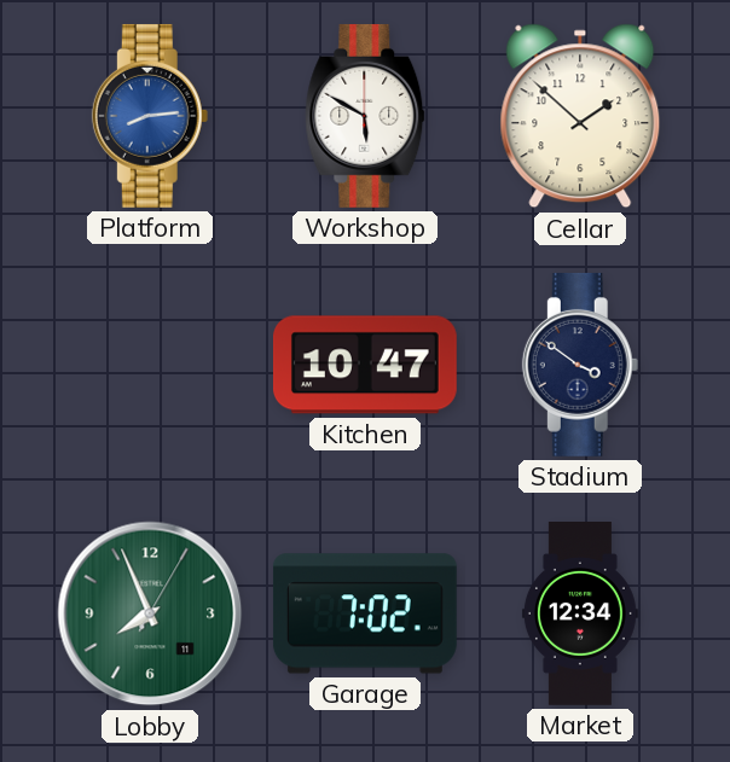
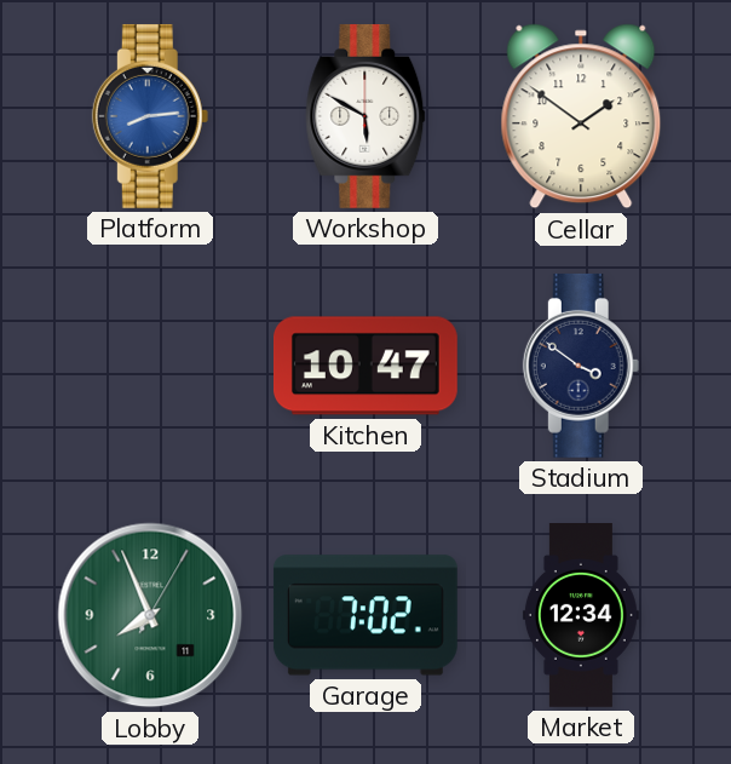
Cellar: 1:52 -> 1:51 (581, 116)
